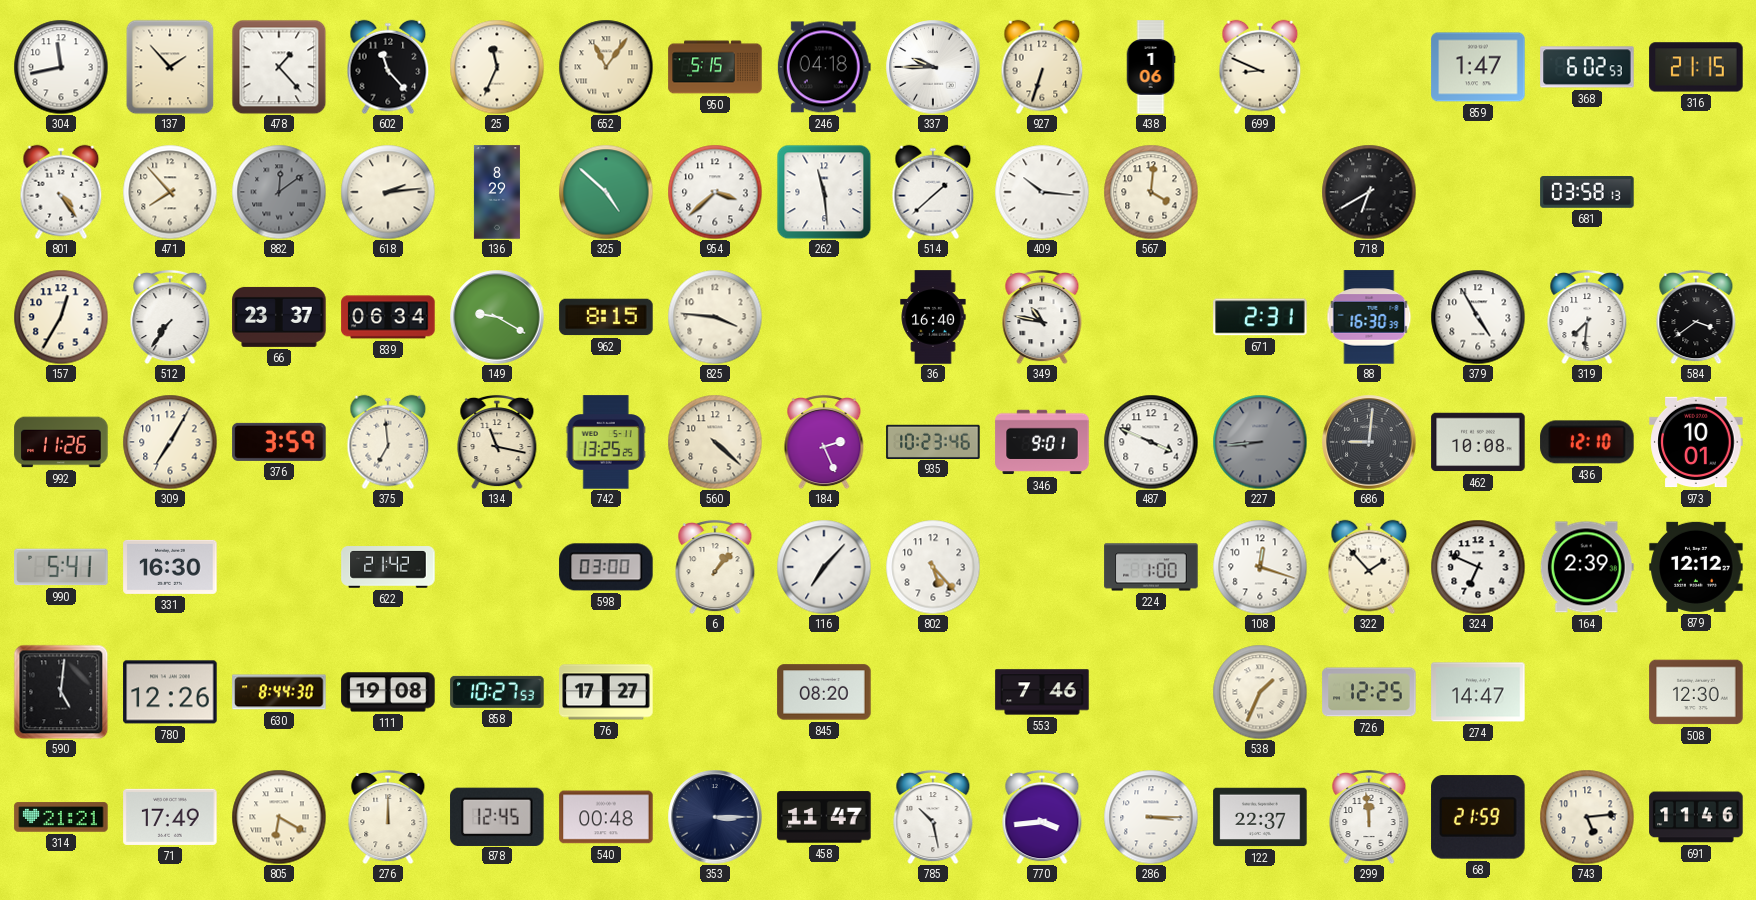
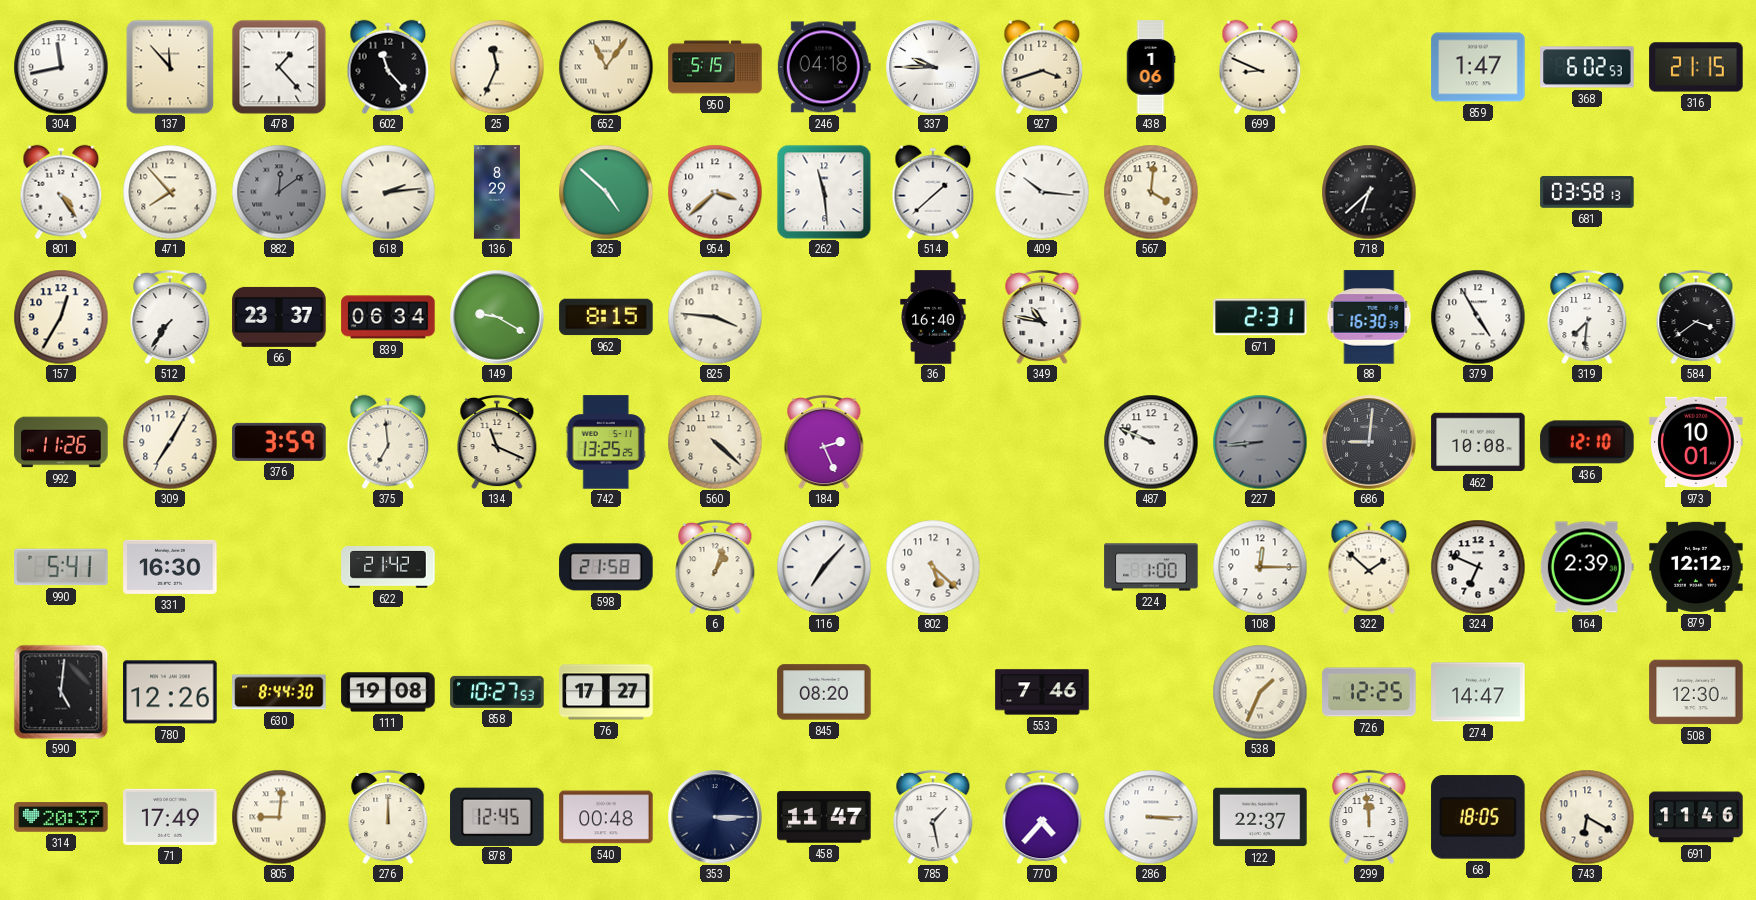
137: 1:53 -> 11:53 (170, 67)
927: 6:33 -> 3:42 (1042, 67)
718: 6:40 -> 6:38 (1369, 192)
134: 11:17 -> 11:19 (497, 442)
935: 10:23 -> none (933, 441)
346: 9:01 -> none (1042, 442)
487: 3:49 -> 9:49 (1151, 442)
598: 03:00 -> 21:58 (606, 567)
6: 1:07 -> 1:03 (715, 567)
802: 5:23 -> 5:22 (933, 567)
108: 12:18 -> 12:15 (1260, 567)
322: 1:53 -> 1:52 (1369, 567)
314: 21:21 -> 20:37 (61, 817)
805: 6:20 -> 9:01 (279, 817)
785: 10:28 -> 1:28 (933, 817)
770: 3:44 -> 4:37 (1042, 817)
68: 21:59 -> 18:05 (1478, 817)
743: 5:14 -> 6:20 (1587, 817)
